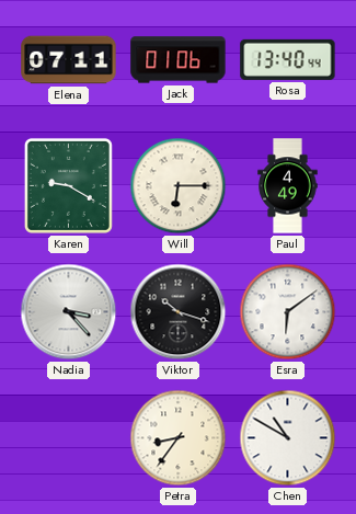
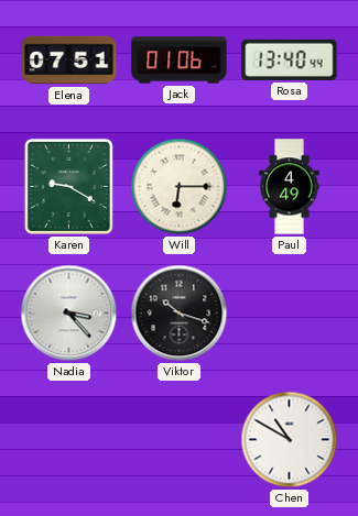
Elena: 07:11 -> 07:51 (69, 61)
Esra: 6:09 -> none (288, 312)
Petra: 8:36 -> none (179, 438)
